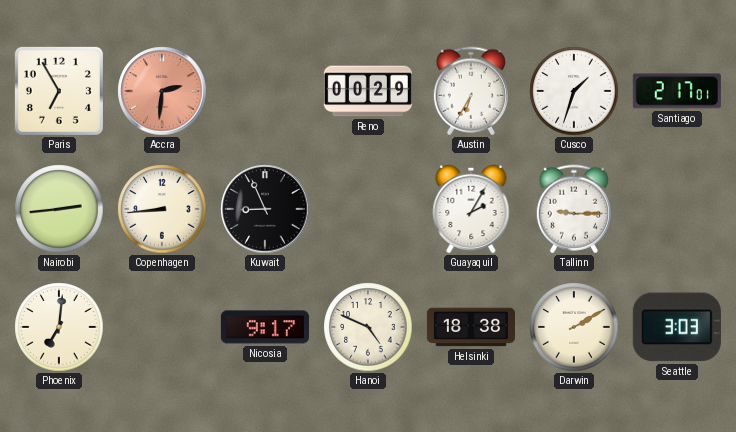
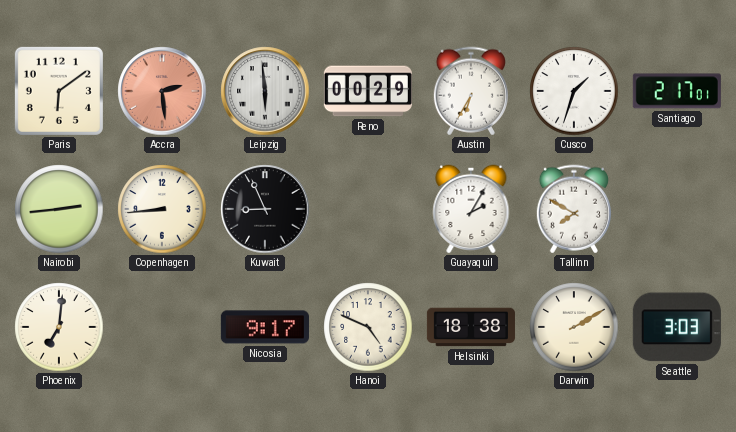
Paris: 6:55 -> 6:09 (59, 91)
Accra: 2:31 -> 2:29 (162, 91)
Leipzig: none -> 5:59 (265, 91)
Tallinn: 9:15 -> 7:50 (574, 209)
